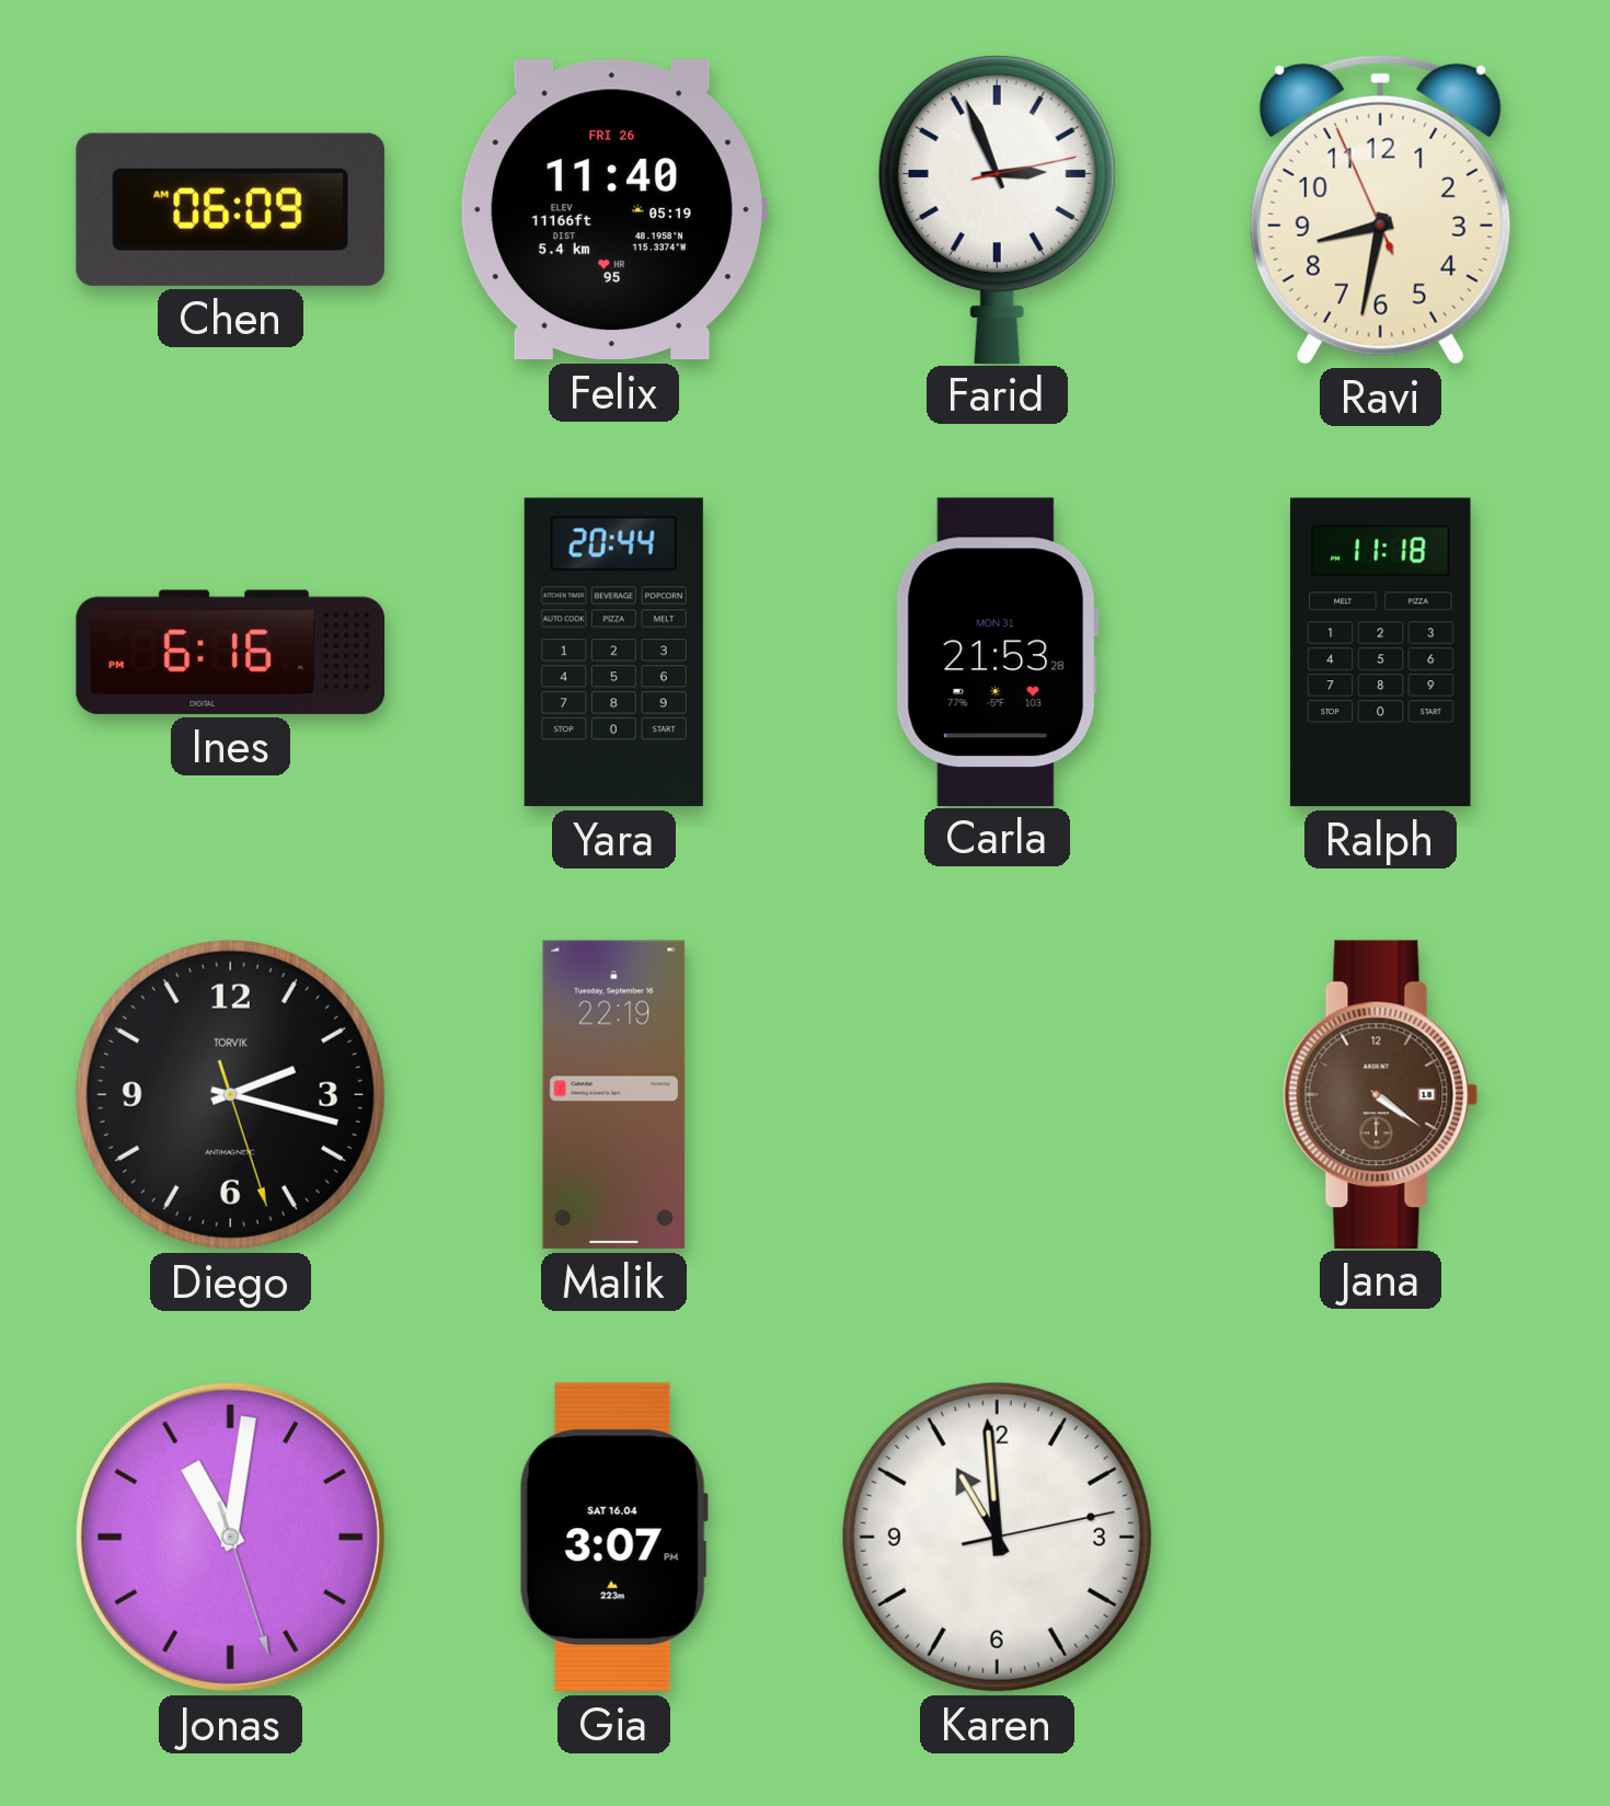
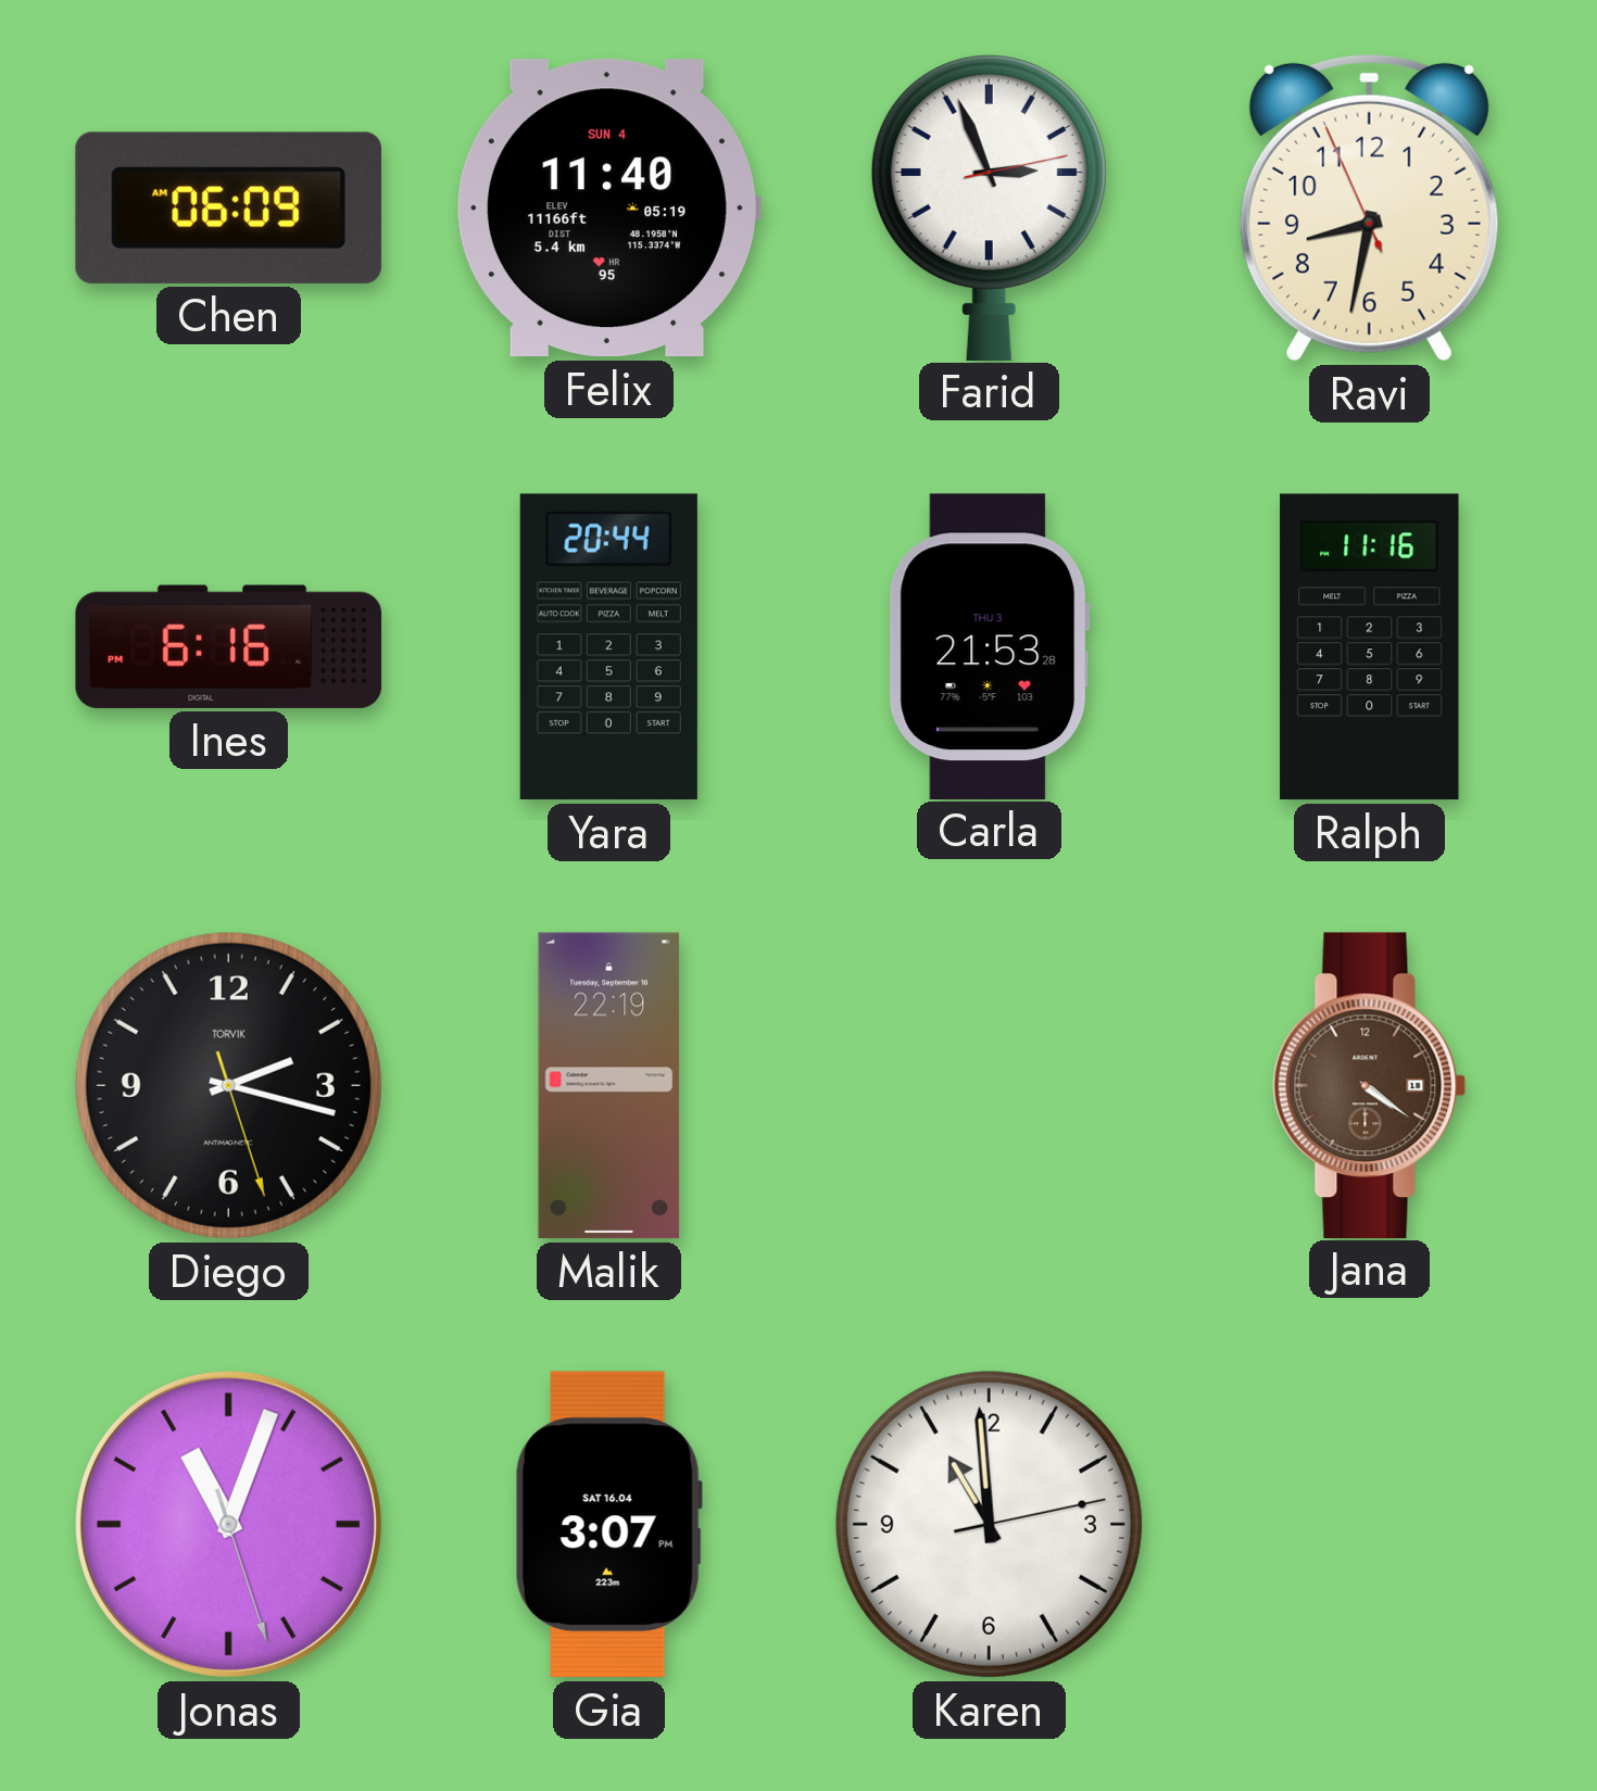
Felix date: FRI 26 -> SUN 4 (608, 209)
Carla date: MON 31 -> THU 3 (989, 646)
Ralph: 11:18 -> 11:16 (1370, 647)
Jonas: 11:01 -> 11:03 (228, 1524)
